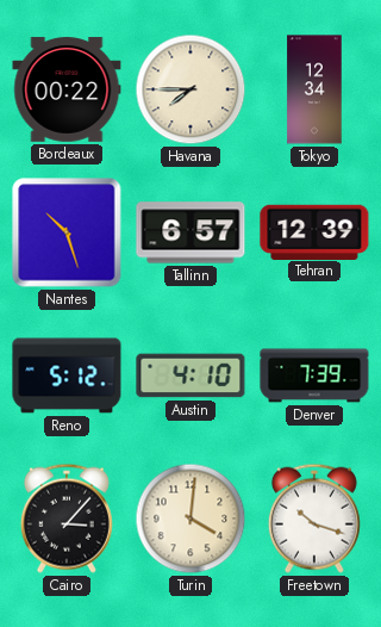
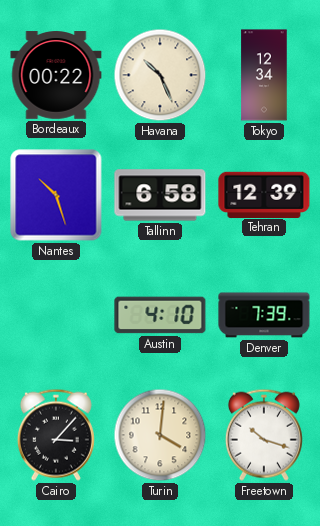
Havana: 7:45 -> 10:26 (160, 75)
Tallinn: 6:57 -> 6:58 (160, 195)
Reno: 5:12 -> none (67, 375)
